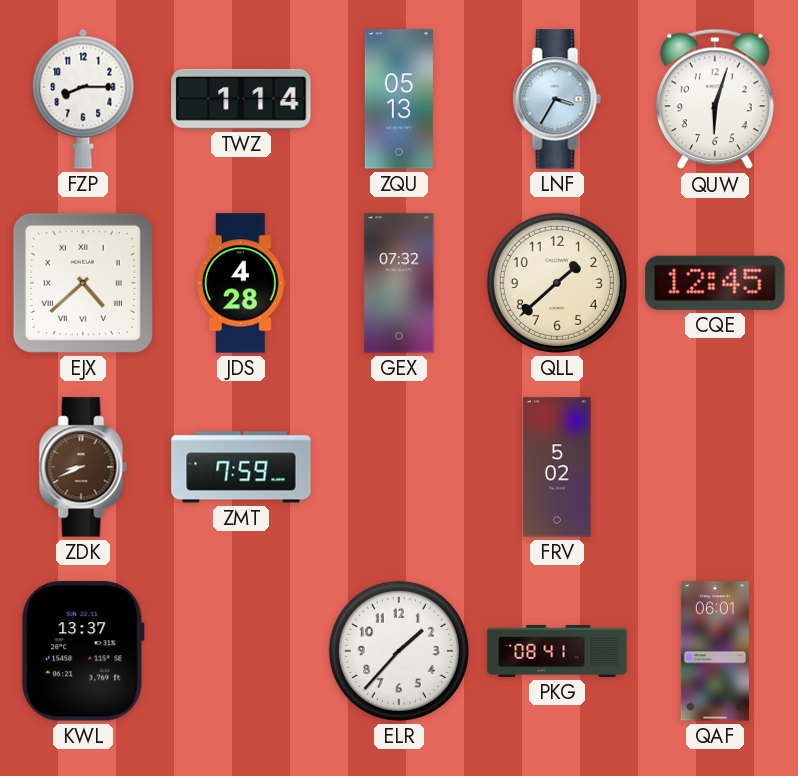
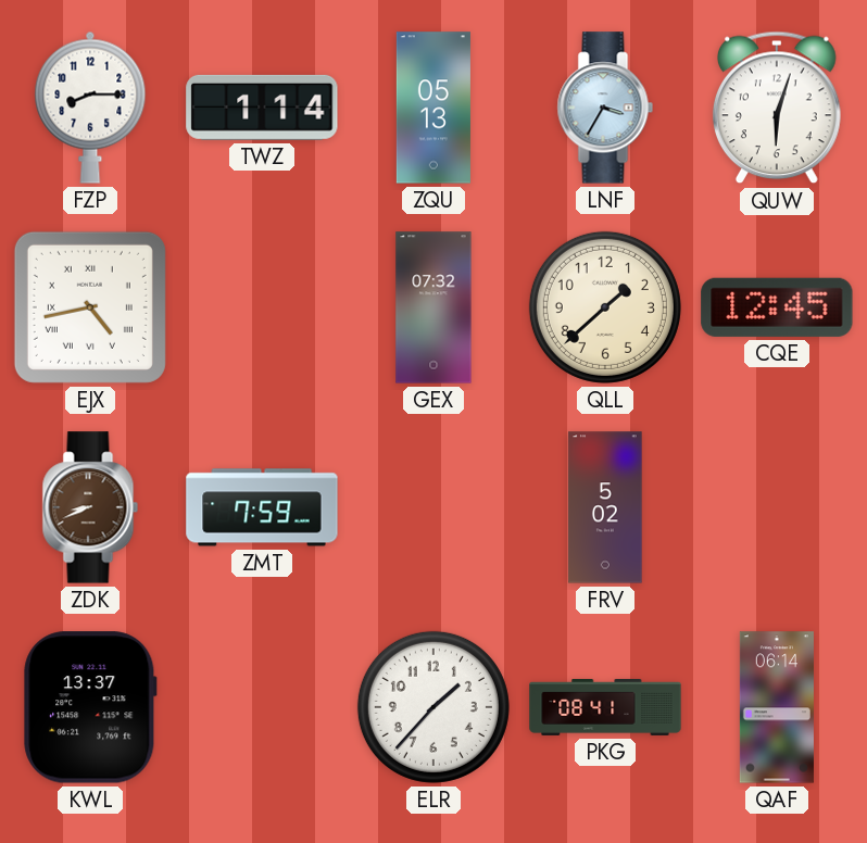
EJX: 4:38 -> 4:43 (90, 307)
JDS: 4:28 -> none (241, 283)
QAF: 06:01 -> 06:14 (777, 707)
